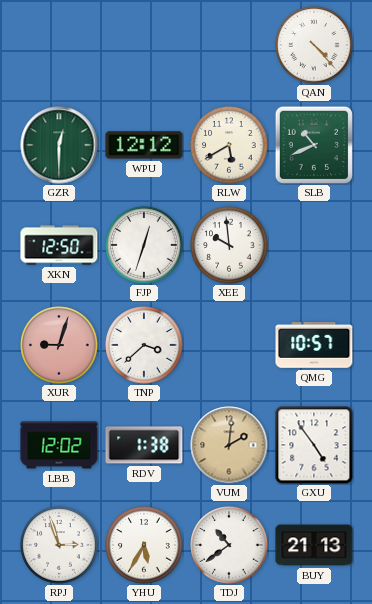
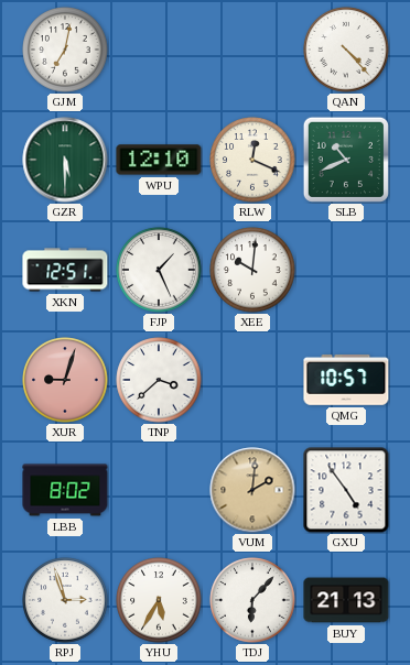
GJM: none -> 7:02 (65, 50)
GZR: 12:30 -> 5:30 (65, 160)
WPU: 12:12 -> 12:10 (159, 160)
RLW: 5:40 -> 12:19 (252, 160)
XKN: 12:50 -> 12:51 (65, 270)
FJP: 12:33 -> 1:26 (159, 270)
XEE: 9:59 -> 10:01 (252, 270)
LBB: 12:02 -> 8:02 (65, 490)
RDV: 1:38 -> none (144, 445)
TDJ: 10:39 -> 6:07 (252, 600)
